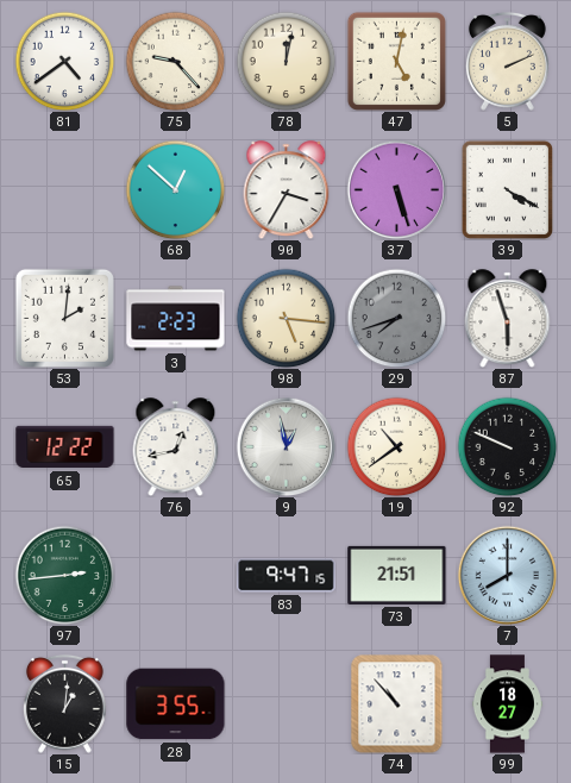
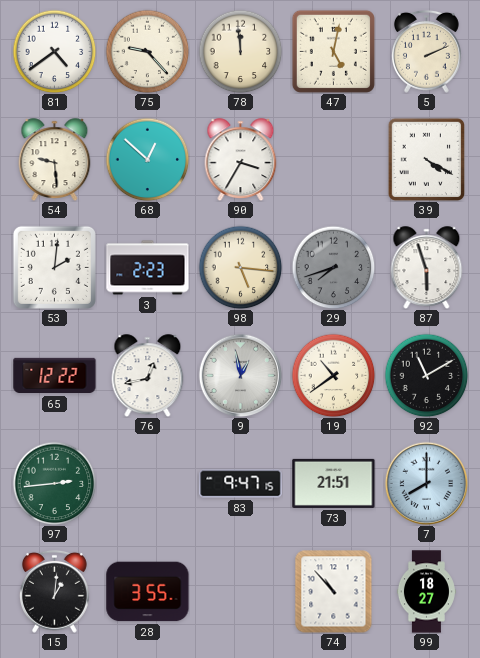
78: 12:02 -> 11:59 (240, 51)
54: none -> 9:29 (55, 160)
37: 5:27 -> none (396, 189)
92: 9:49 -> 11:10 (426, 375)
